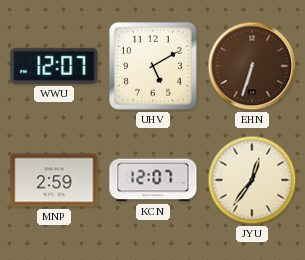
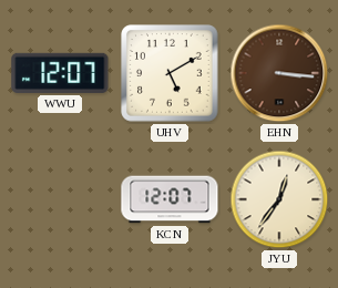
EHN: 6:33 -> 3:16 (279, 73)
MNP: 2:59 -> none (54, 180)
